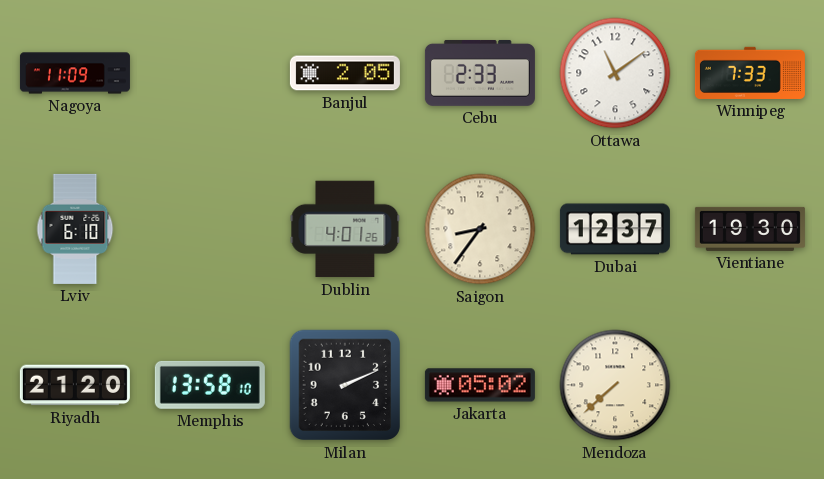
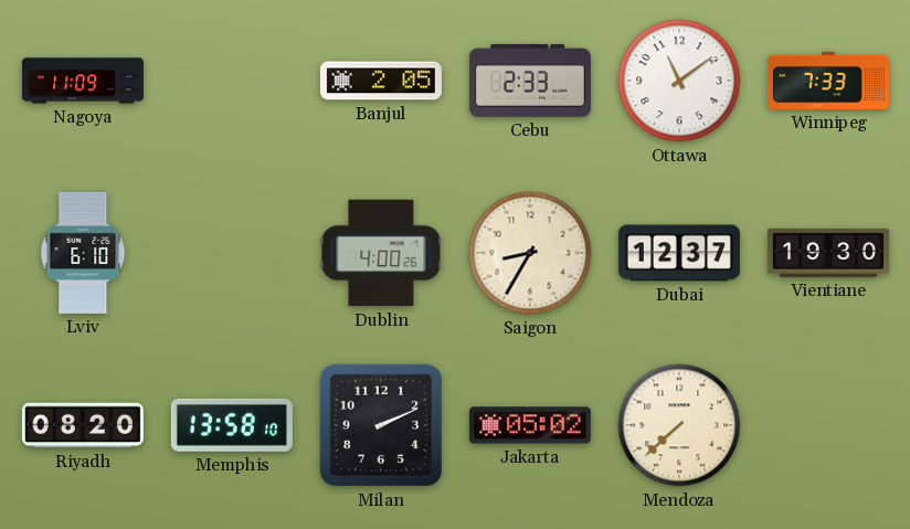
Dublin: 4:01 -> 4:00 (381, 253)
Saigon: 8:36 -> 8:35 (530, 253)
Riyadh: 21:20 -> 08:20 (83, 425)
